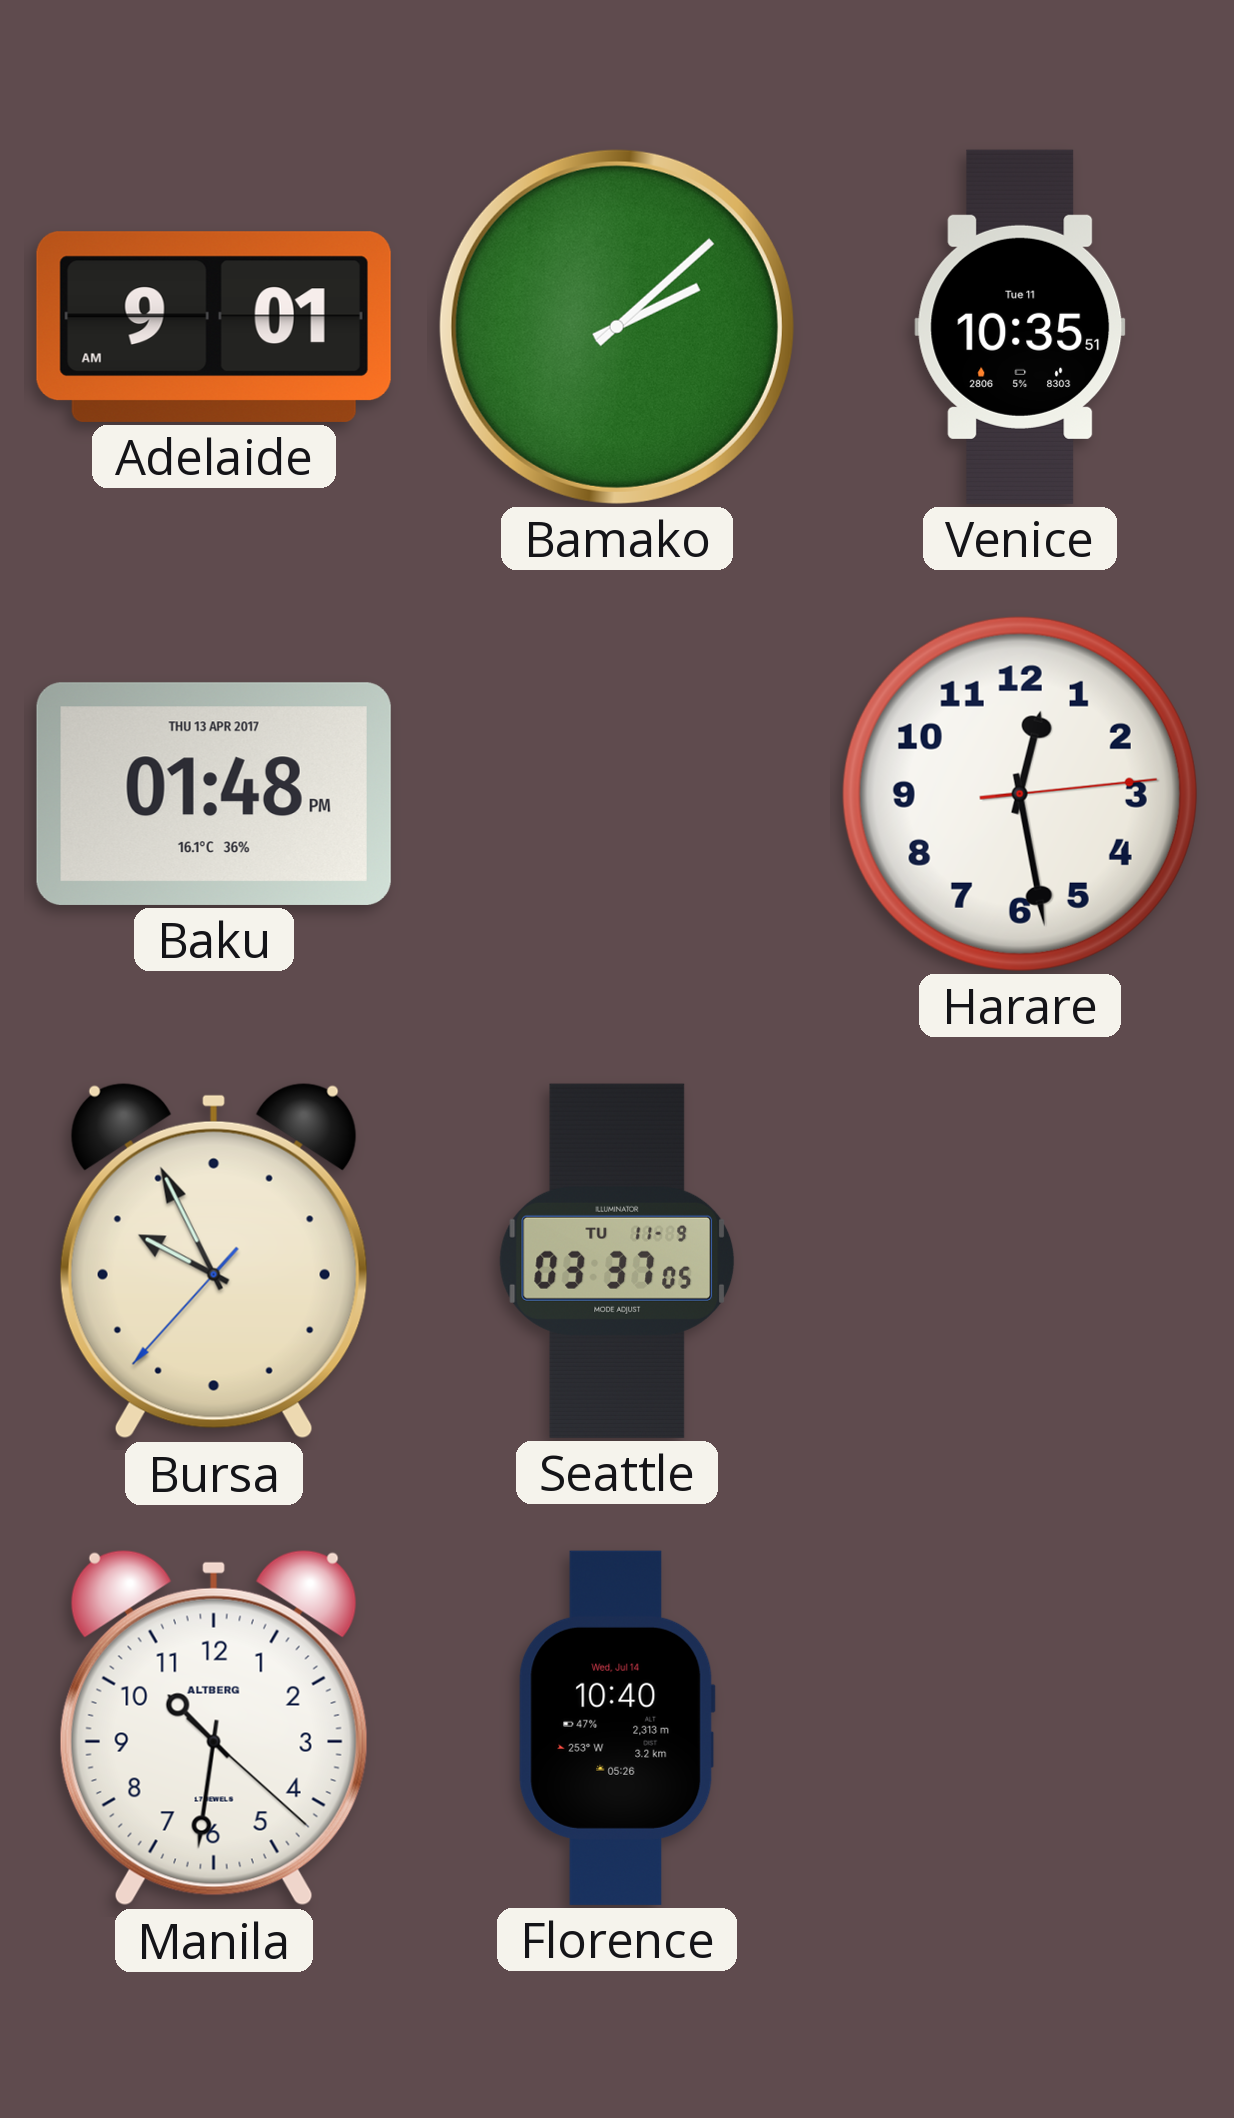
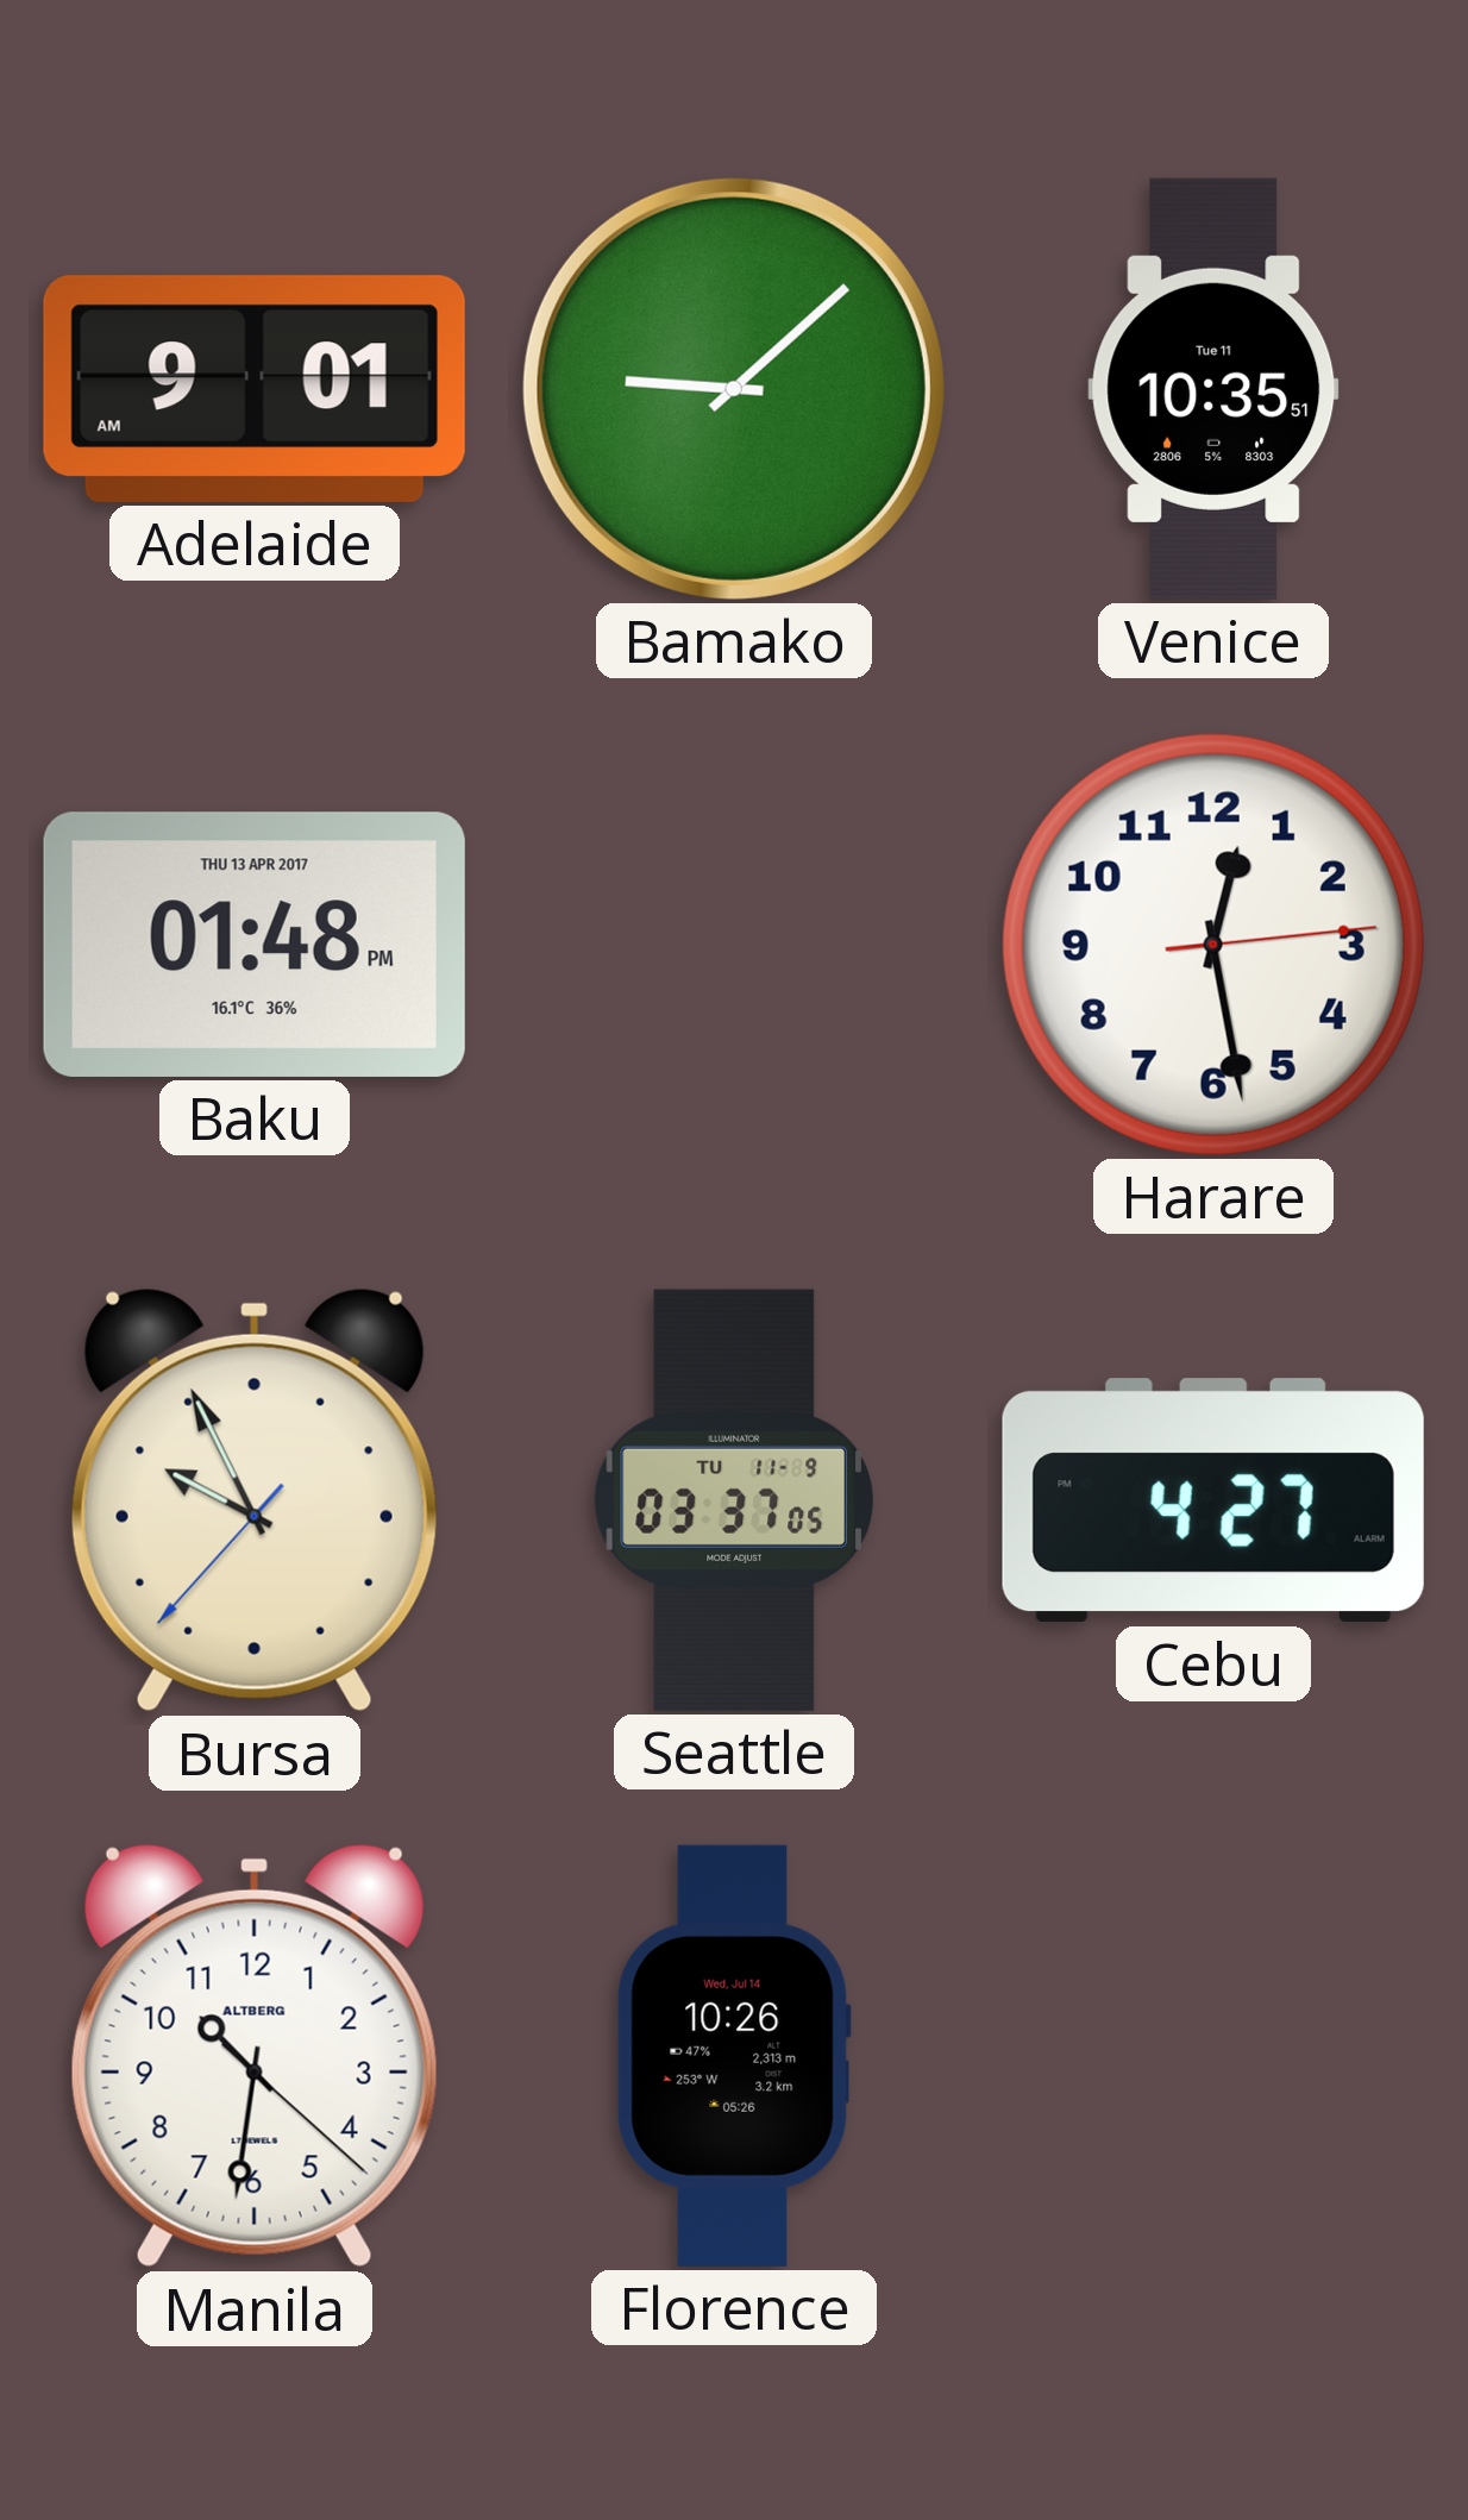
Bamako: 2:08 -> 9:08 (734, 389)
Cebu: none -> 4:27 (1213, 1500)
Florence: 10:40 -> 10:26 (734, 2056)
